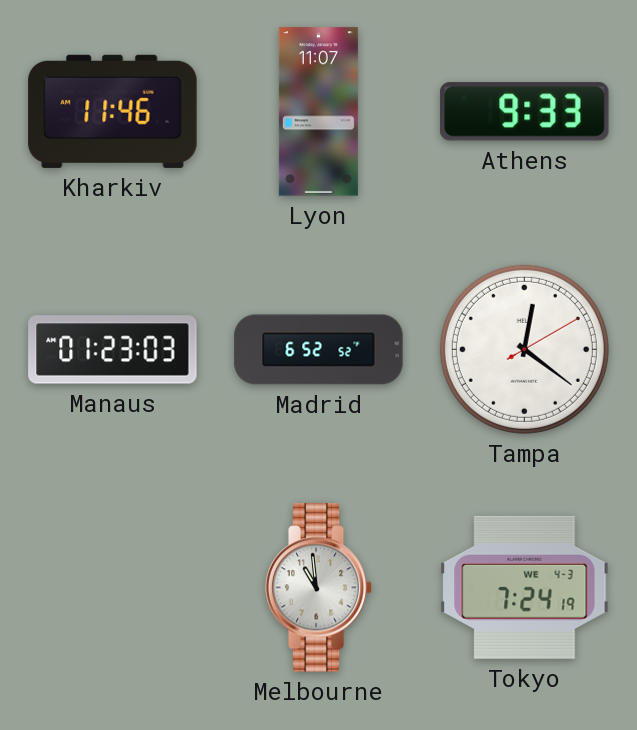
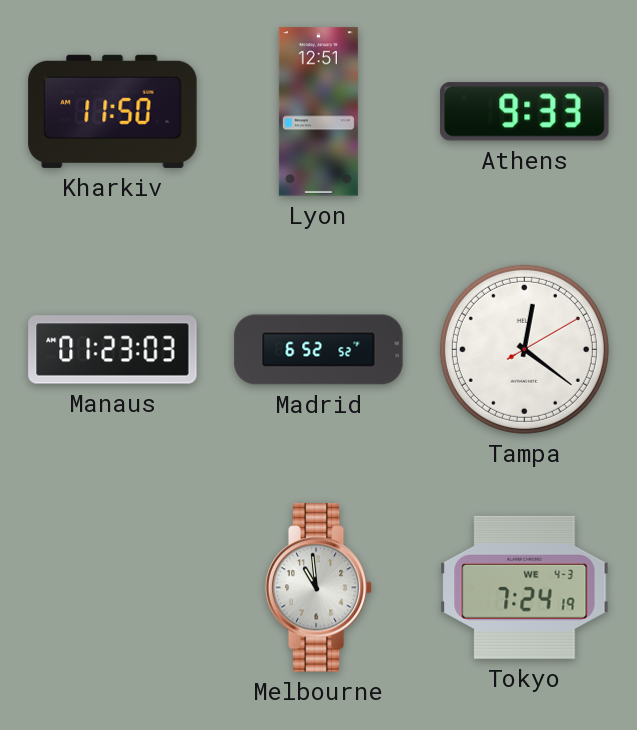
Kharkiv: 11:46 -> 11:50 (113, 111)
Lyon: 11:07 -> 12:51 (318, 112)
